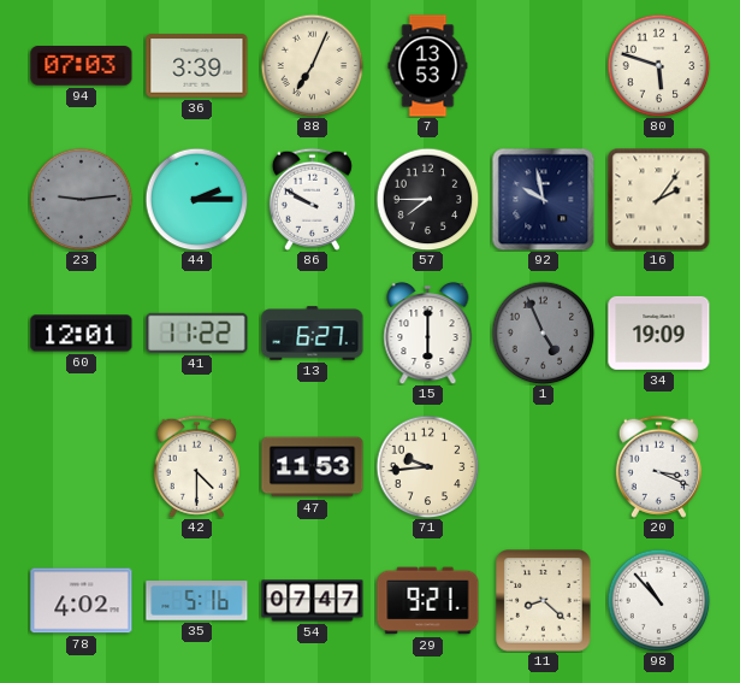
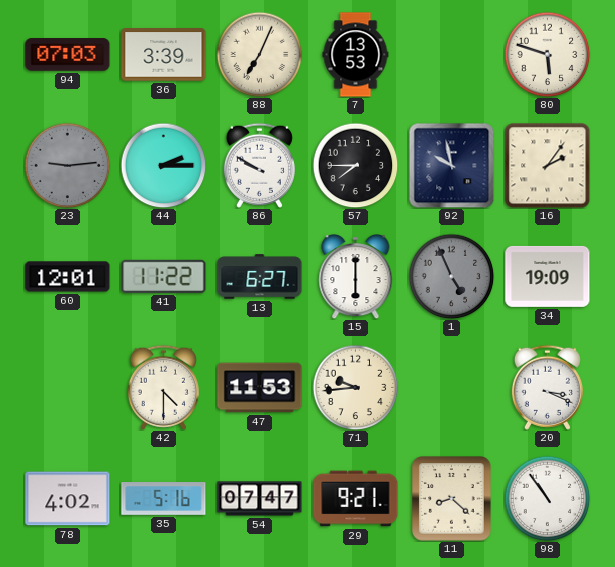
98: 10:53 -> 10:54 (547, 498)
